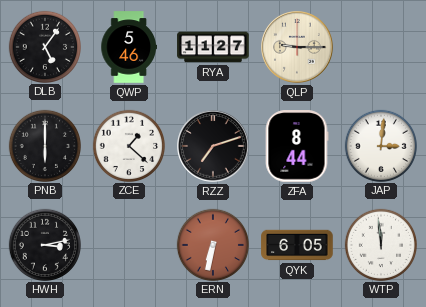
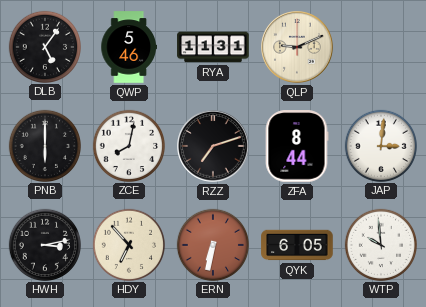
RYA: 11:27 -> 11:31 (213, 47)
QLP: 9:15 -> 9:11 (297, 47)
ZCE: 1:22 -> 8:02 (128, 145)
HDY: none -> 6:53 (128, 244)
WTP: 11:59 -> 9:59 (380, 244)
